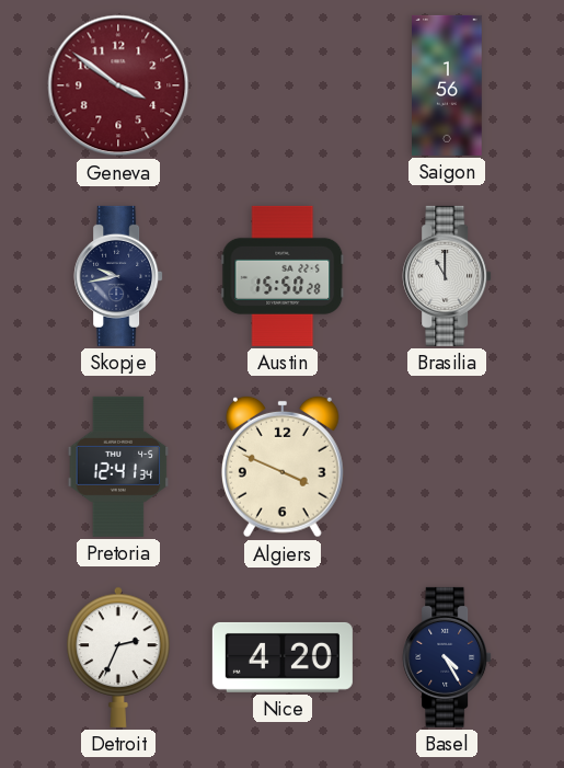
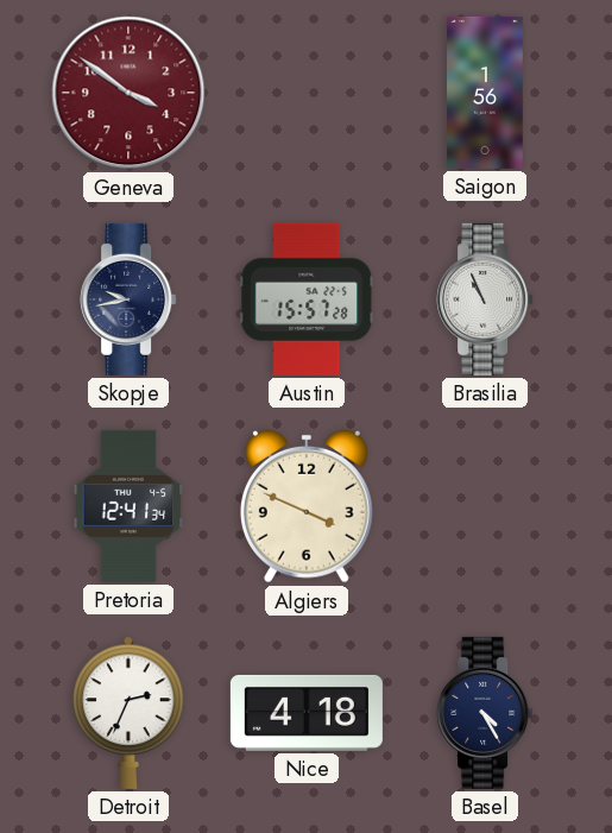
Austin: 15:50 -> 15:57 (307, 299)
Brasilia: 11:00 -> 10:56 (485, 299)
Nice: 4:20 -> 4:18 (307, 713)
